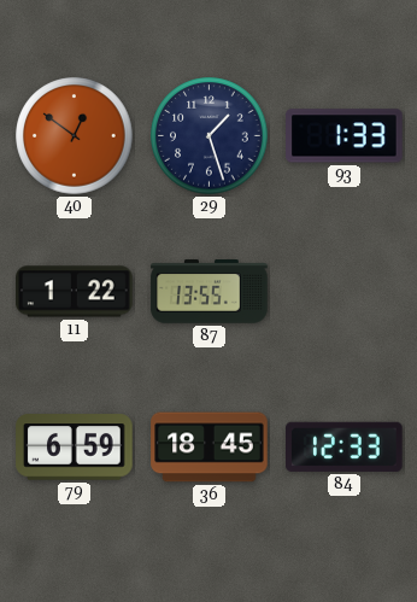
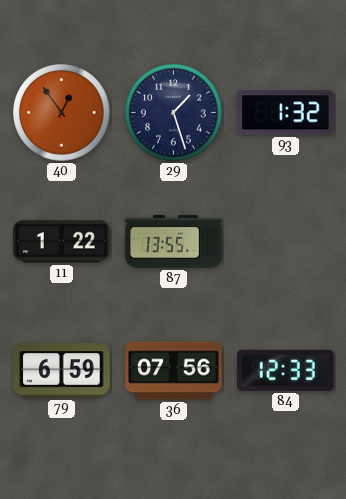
40: 12:51 -> 12:54 (62, 113)
93: 1:33 -> 1:32 (286, 113)
36: 18:45 -> 07:56 (174, 371)
